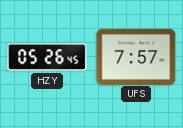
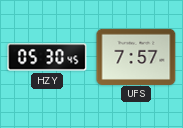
HZY: 05:26 -> 05:30 (47, 57)
